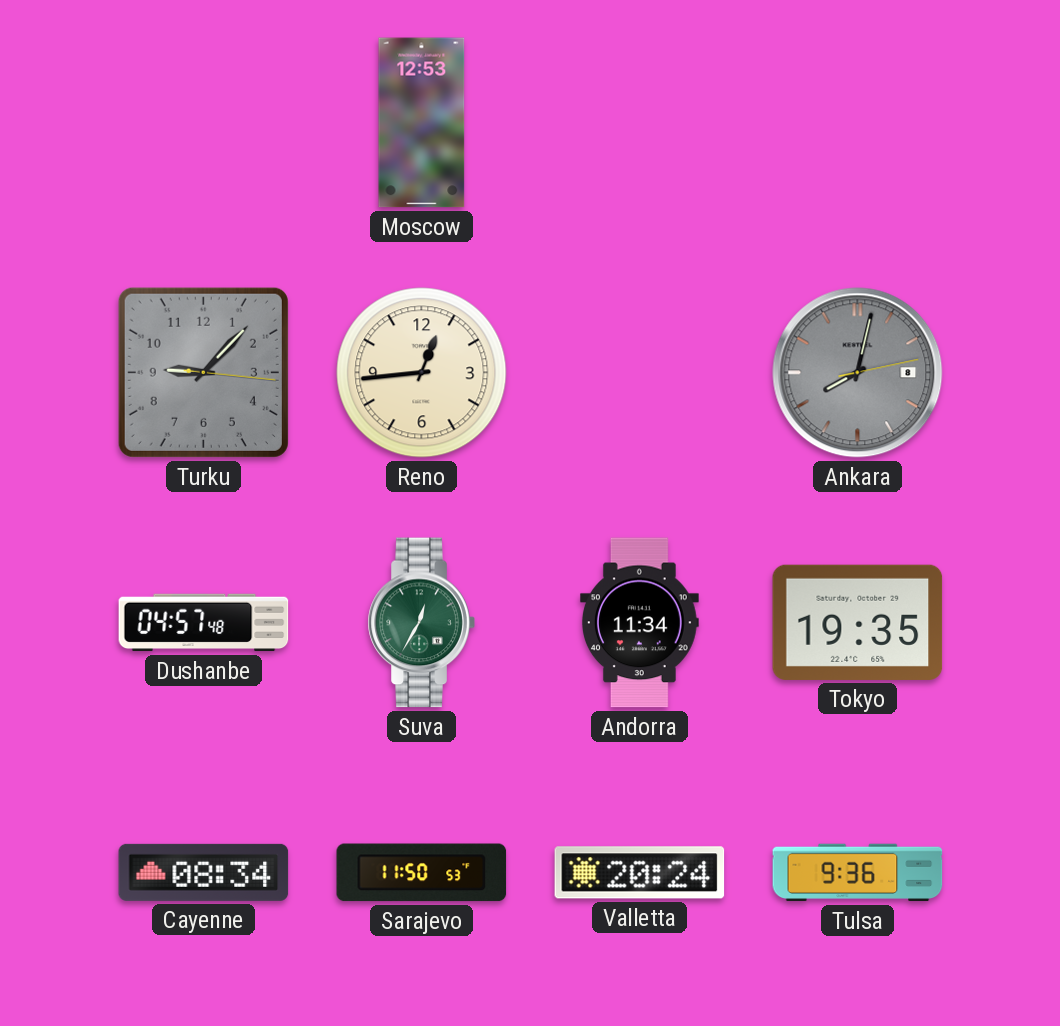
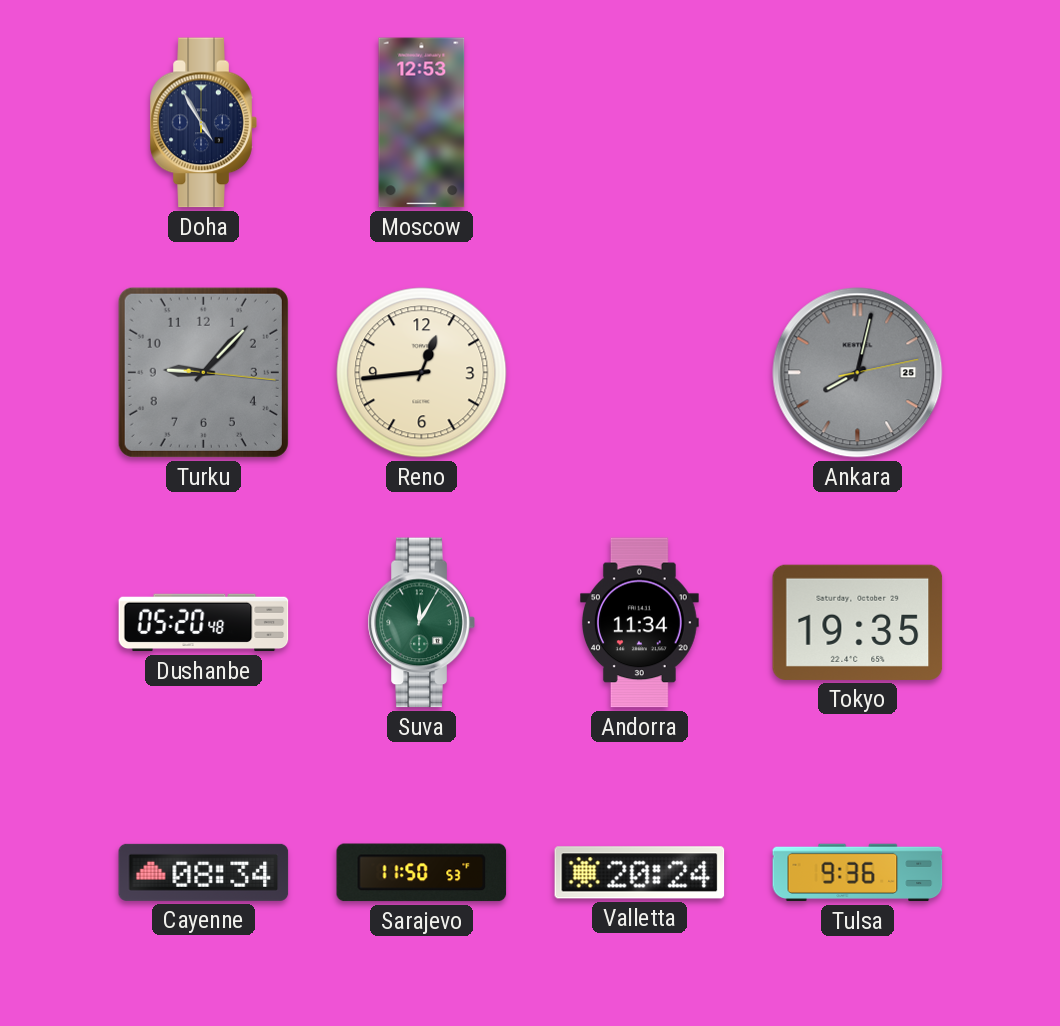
Doha: none -> 4:55 (203, 123)
Ankara date: 8 -> 25 (858, 373)
Dushanbe: 04:57 -> 05:20 (204, 623)
Suva: 12:35 -> 12:05 (421, 623)
